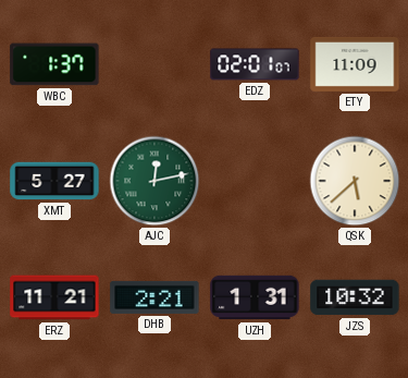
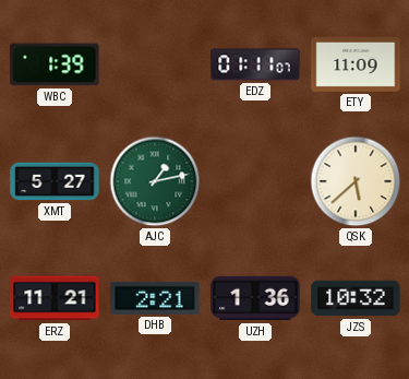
WBC: 1:37 -> 1:39 (55, 64)
EDZ: 02:01 -> 01:11 (255, 64)
AJC: 12:13 -> 1:13 (155, 181)
UZH: 1:31 -> 1:36 (255, 298)
